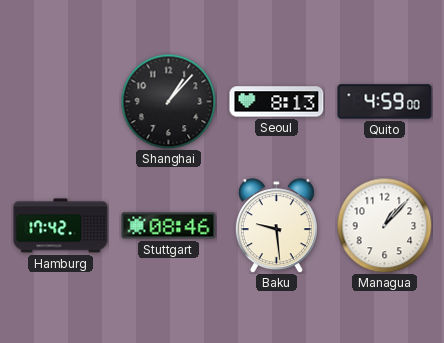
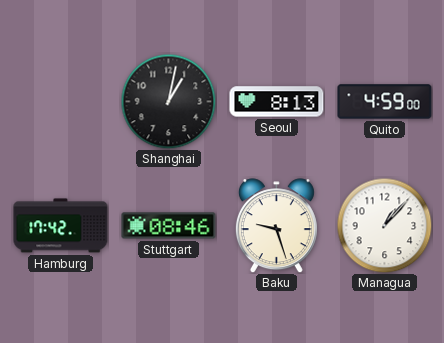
Shanghai: 1:07 -> 1:02 (168, 101)
Baku: 9:29 -> 9:27 (276, 226)
